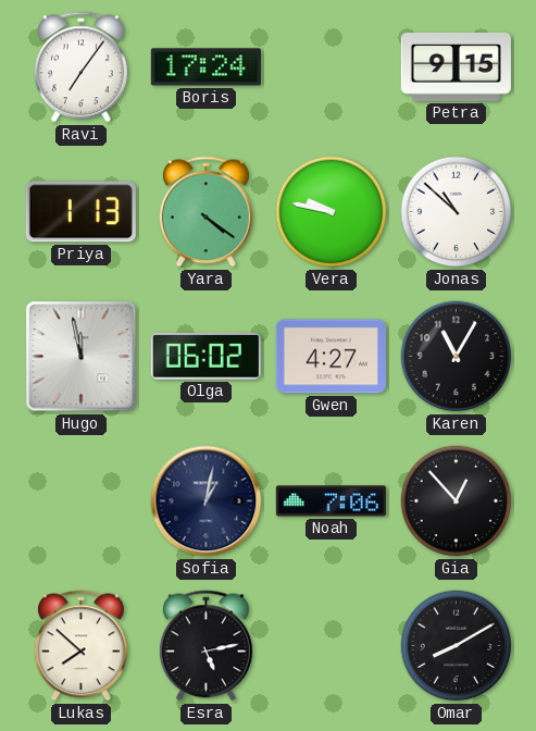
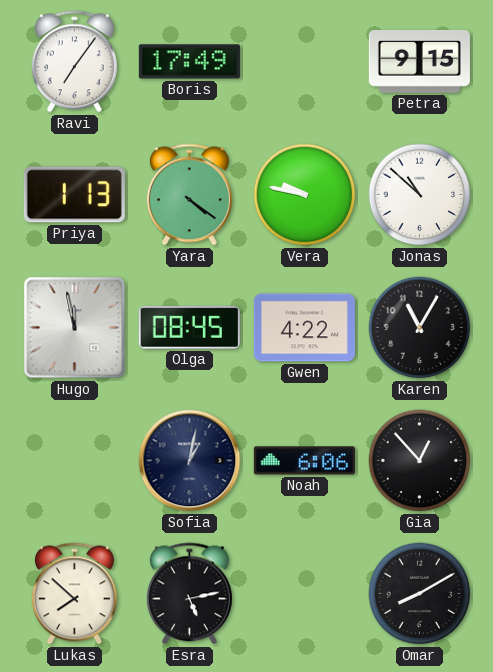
Boris: 17:24 -> 17:49 (189, 62)
Olga: 06:02 -> 08:45 (189, 327)
Gwen: 4:27 -> 4:22 (304, 328)
Noah: 7:06 -> 6:06 (304, 461)
